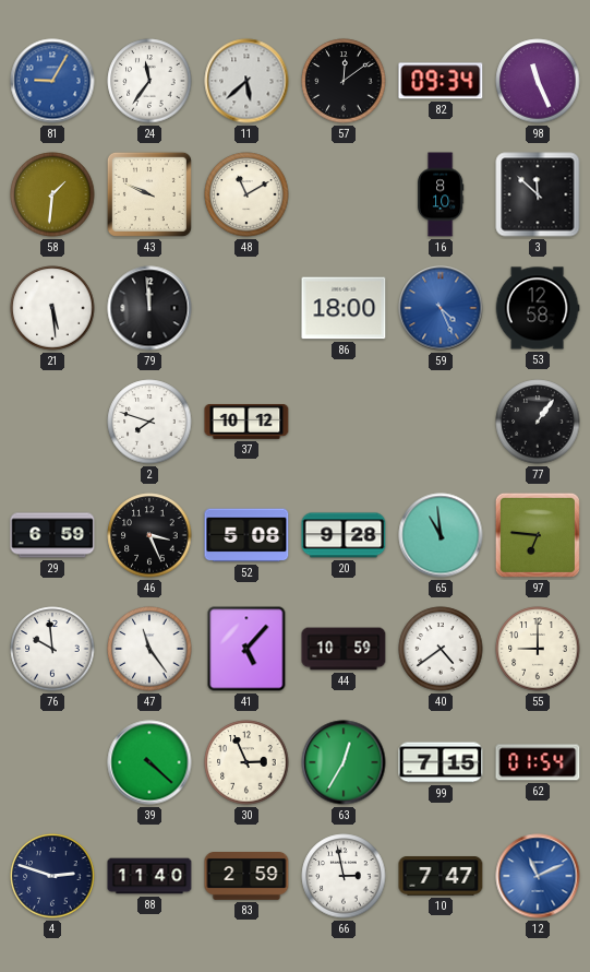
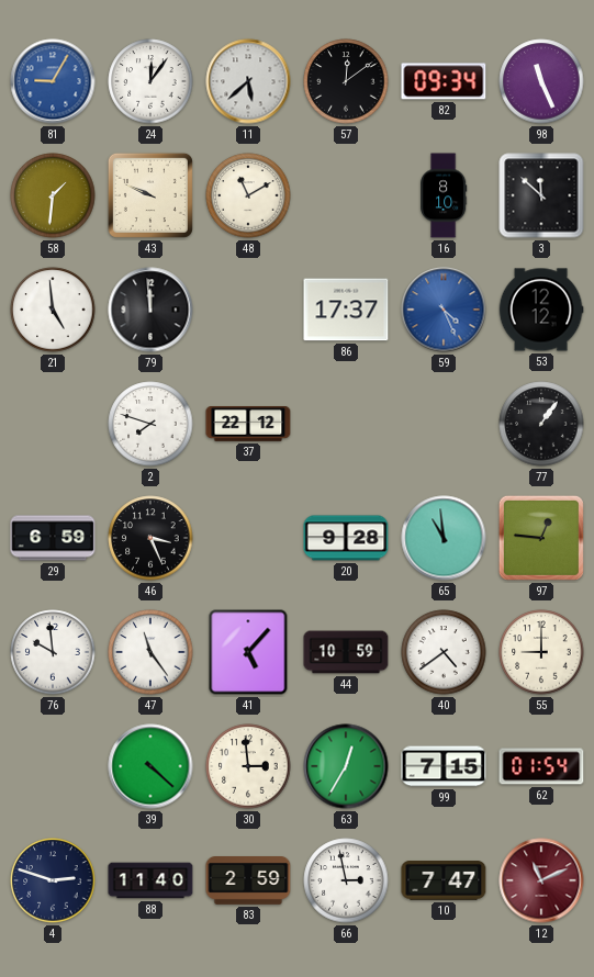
24: 11:36 -> 12:06 (150, 81)
21: 5:29 -> 4:59 (53, 310)
86: 18:00 -> 17:37 (346, 310)
53: 12:58 -> 12:12 (541, 310)
37: 10:12 -> 22:12 (248, 425)
52: 5:08 -> none (246, 535)
97: 6:46 -> 12:46 (541, 538)
30: 2:56 -> 2:59 (248, 766)
12 dial: blue -> burgundy (541, 880)
